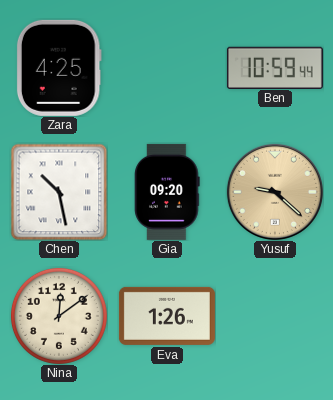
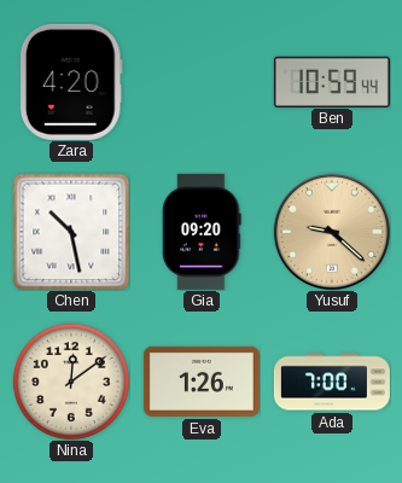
Zara: 4:25 -> 4:20 (71, 82)
Ada: none -> 7:00 (332, 382)
